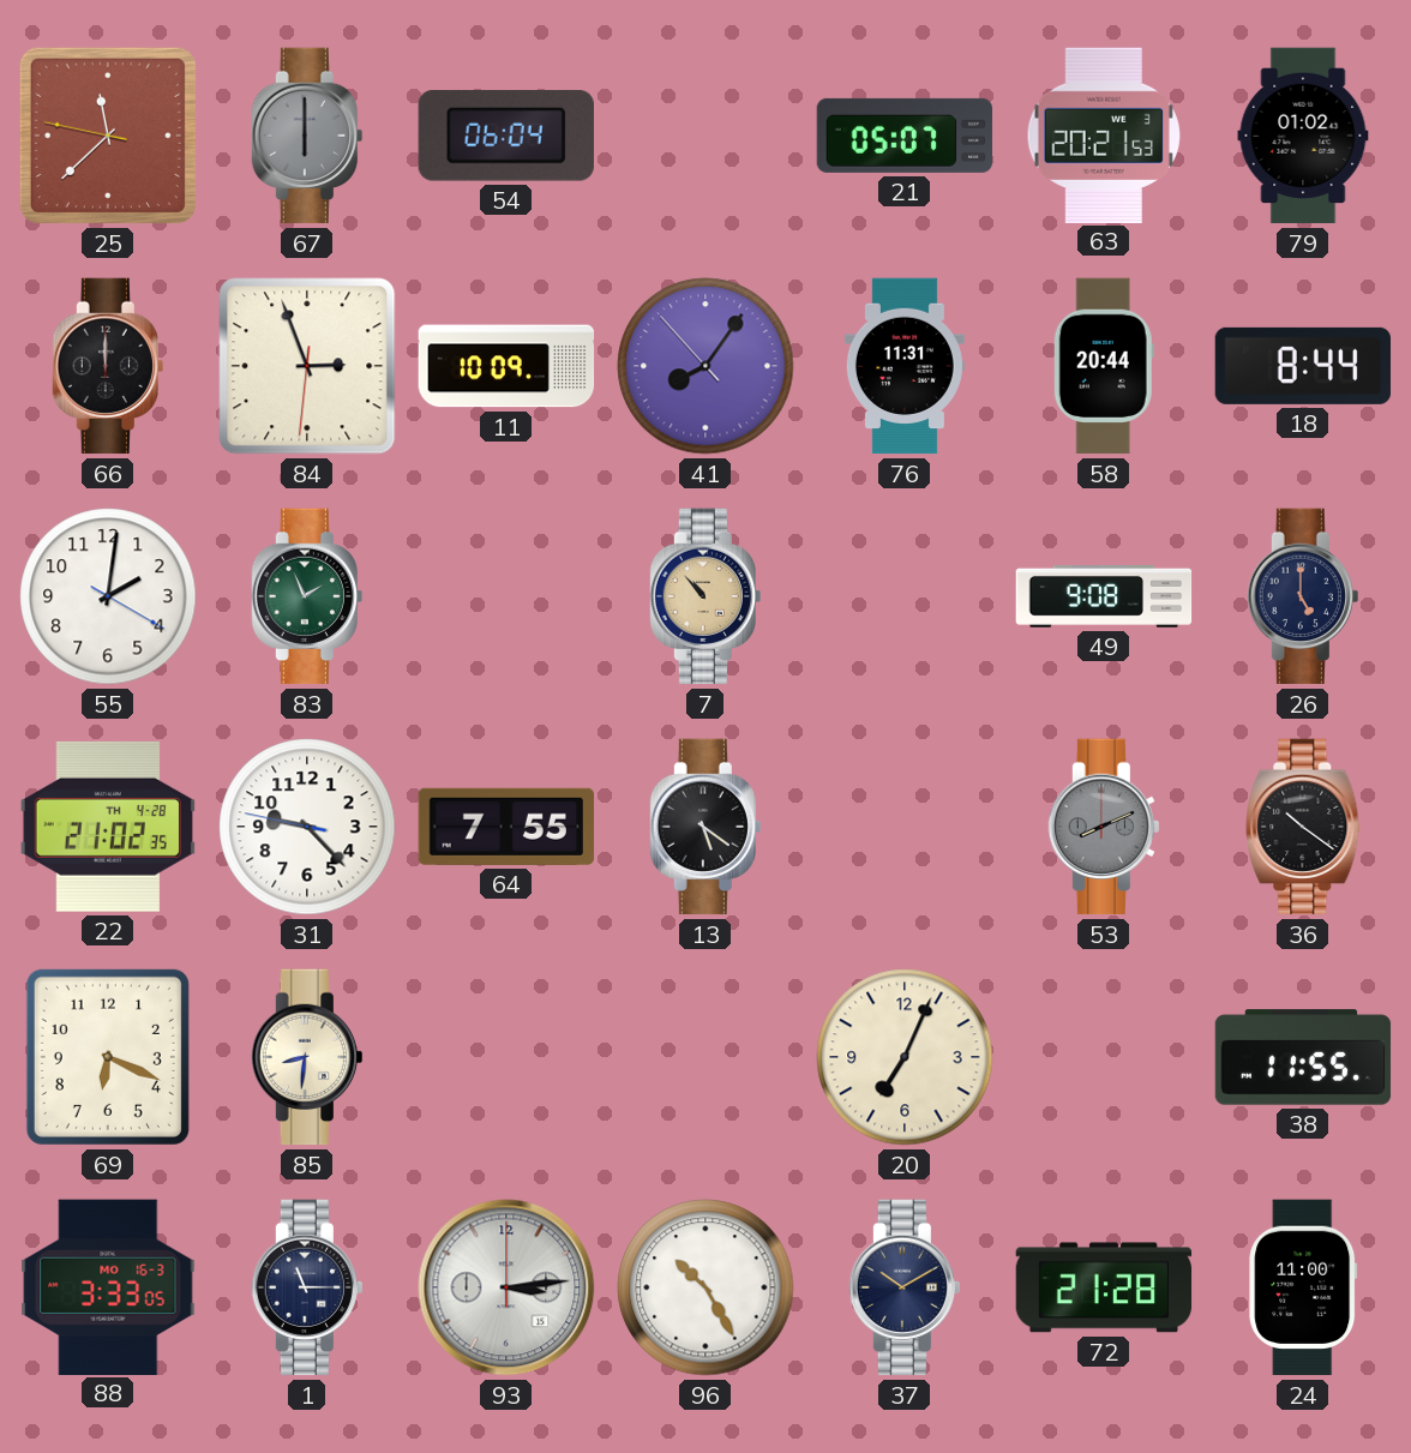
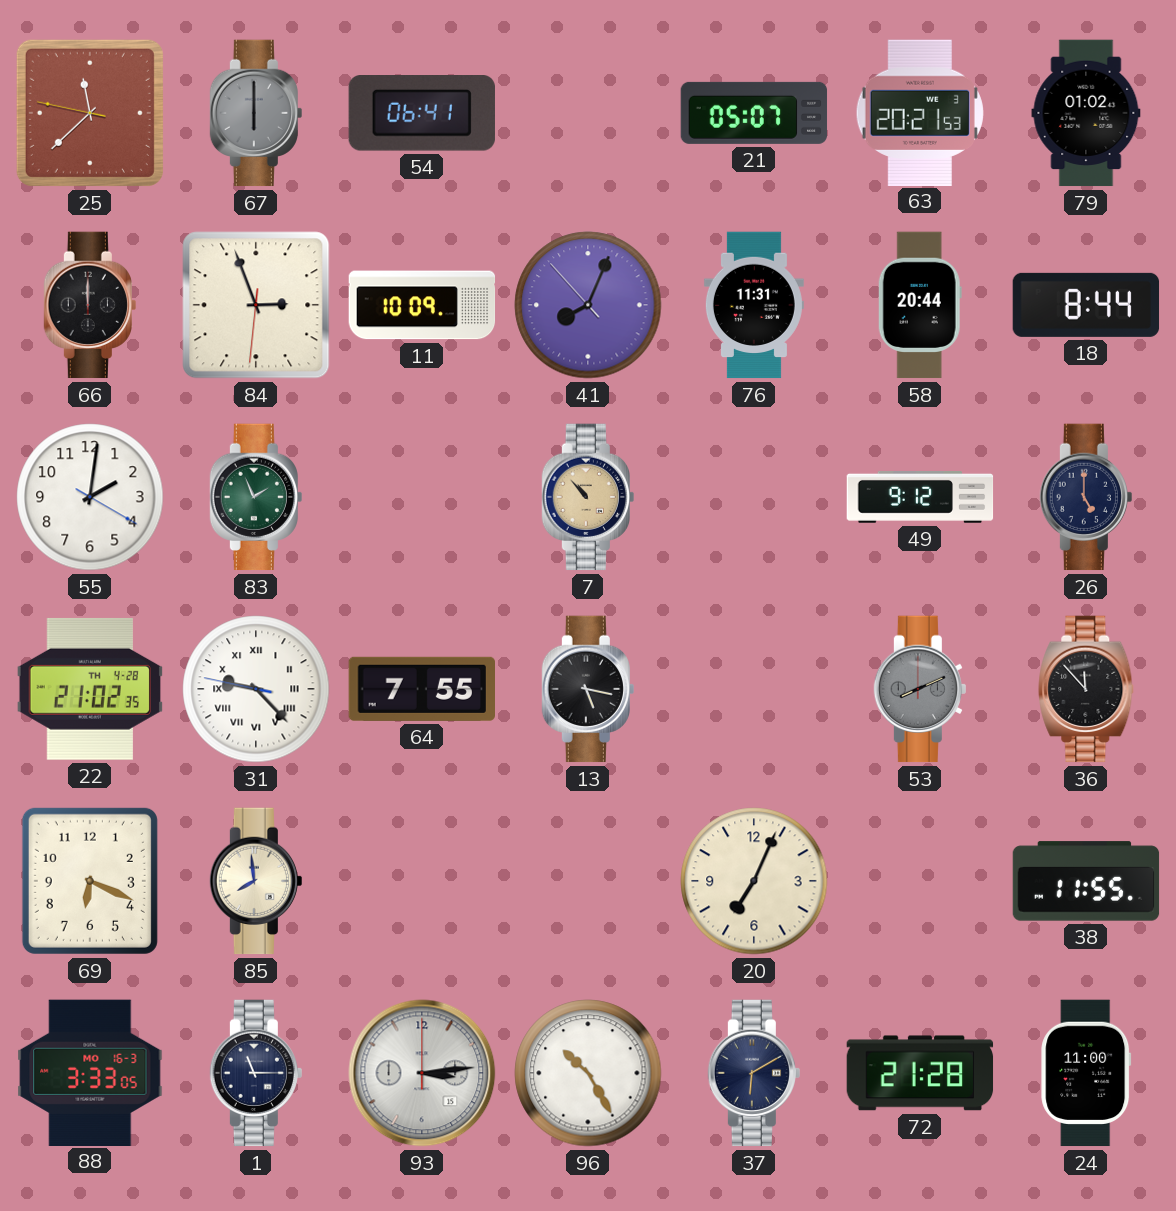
54: 06:04 -> 06:41 (422, 114)
41: 8:05 -> 8:03 (588, 305)
49: 9:08 -> 9:12 (920, 497)
31 numerals: Arabic -> Roman (256, 689)
13: 5:21 -> 5:17 (588, 689)
36: 10:21 -> 11:53 (1086, 689)
85: 8:31 -> 7:59 (256, 881)
37: 10:10 -> 6:10 (754, 1073)
